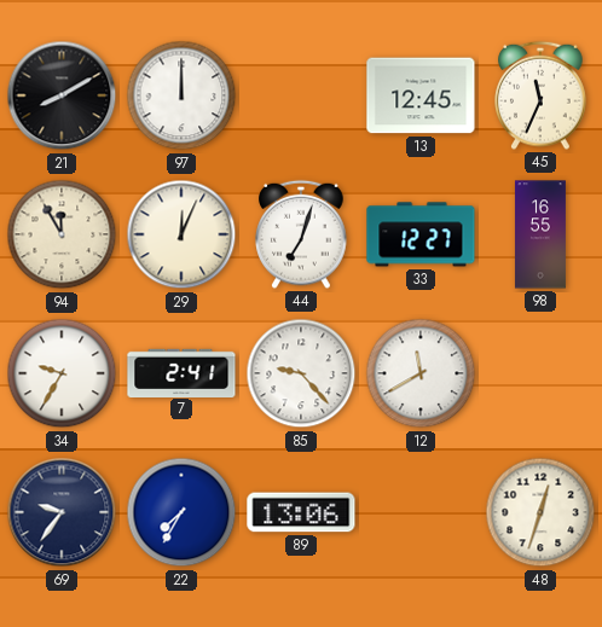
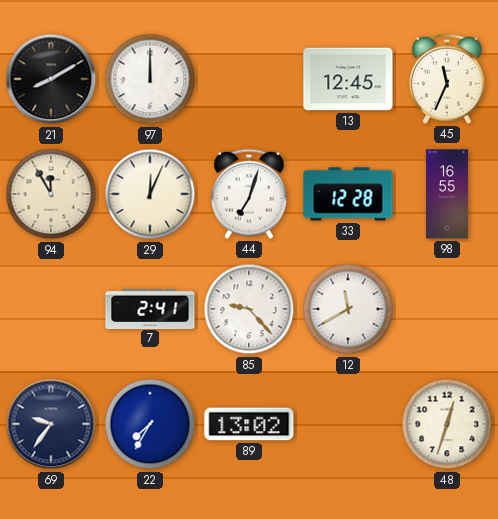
33: 12:27 -> 12:28 (348, 194)
34: 9:35 -> none (62, 373)
89: 13:06 -> 13:02 (249, 424)
